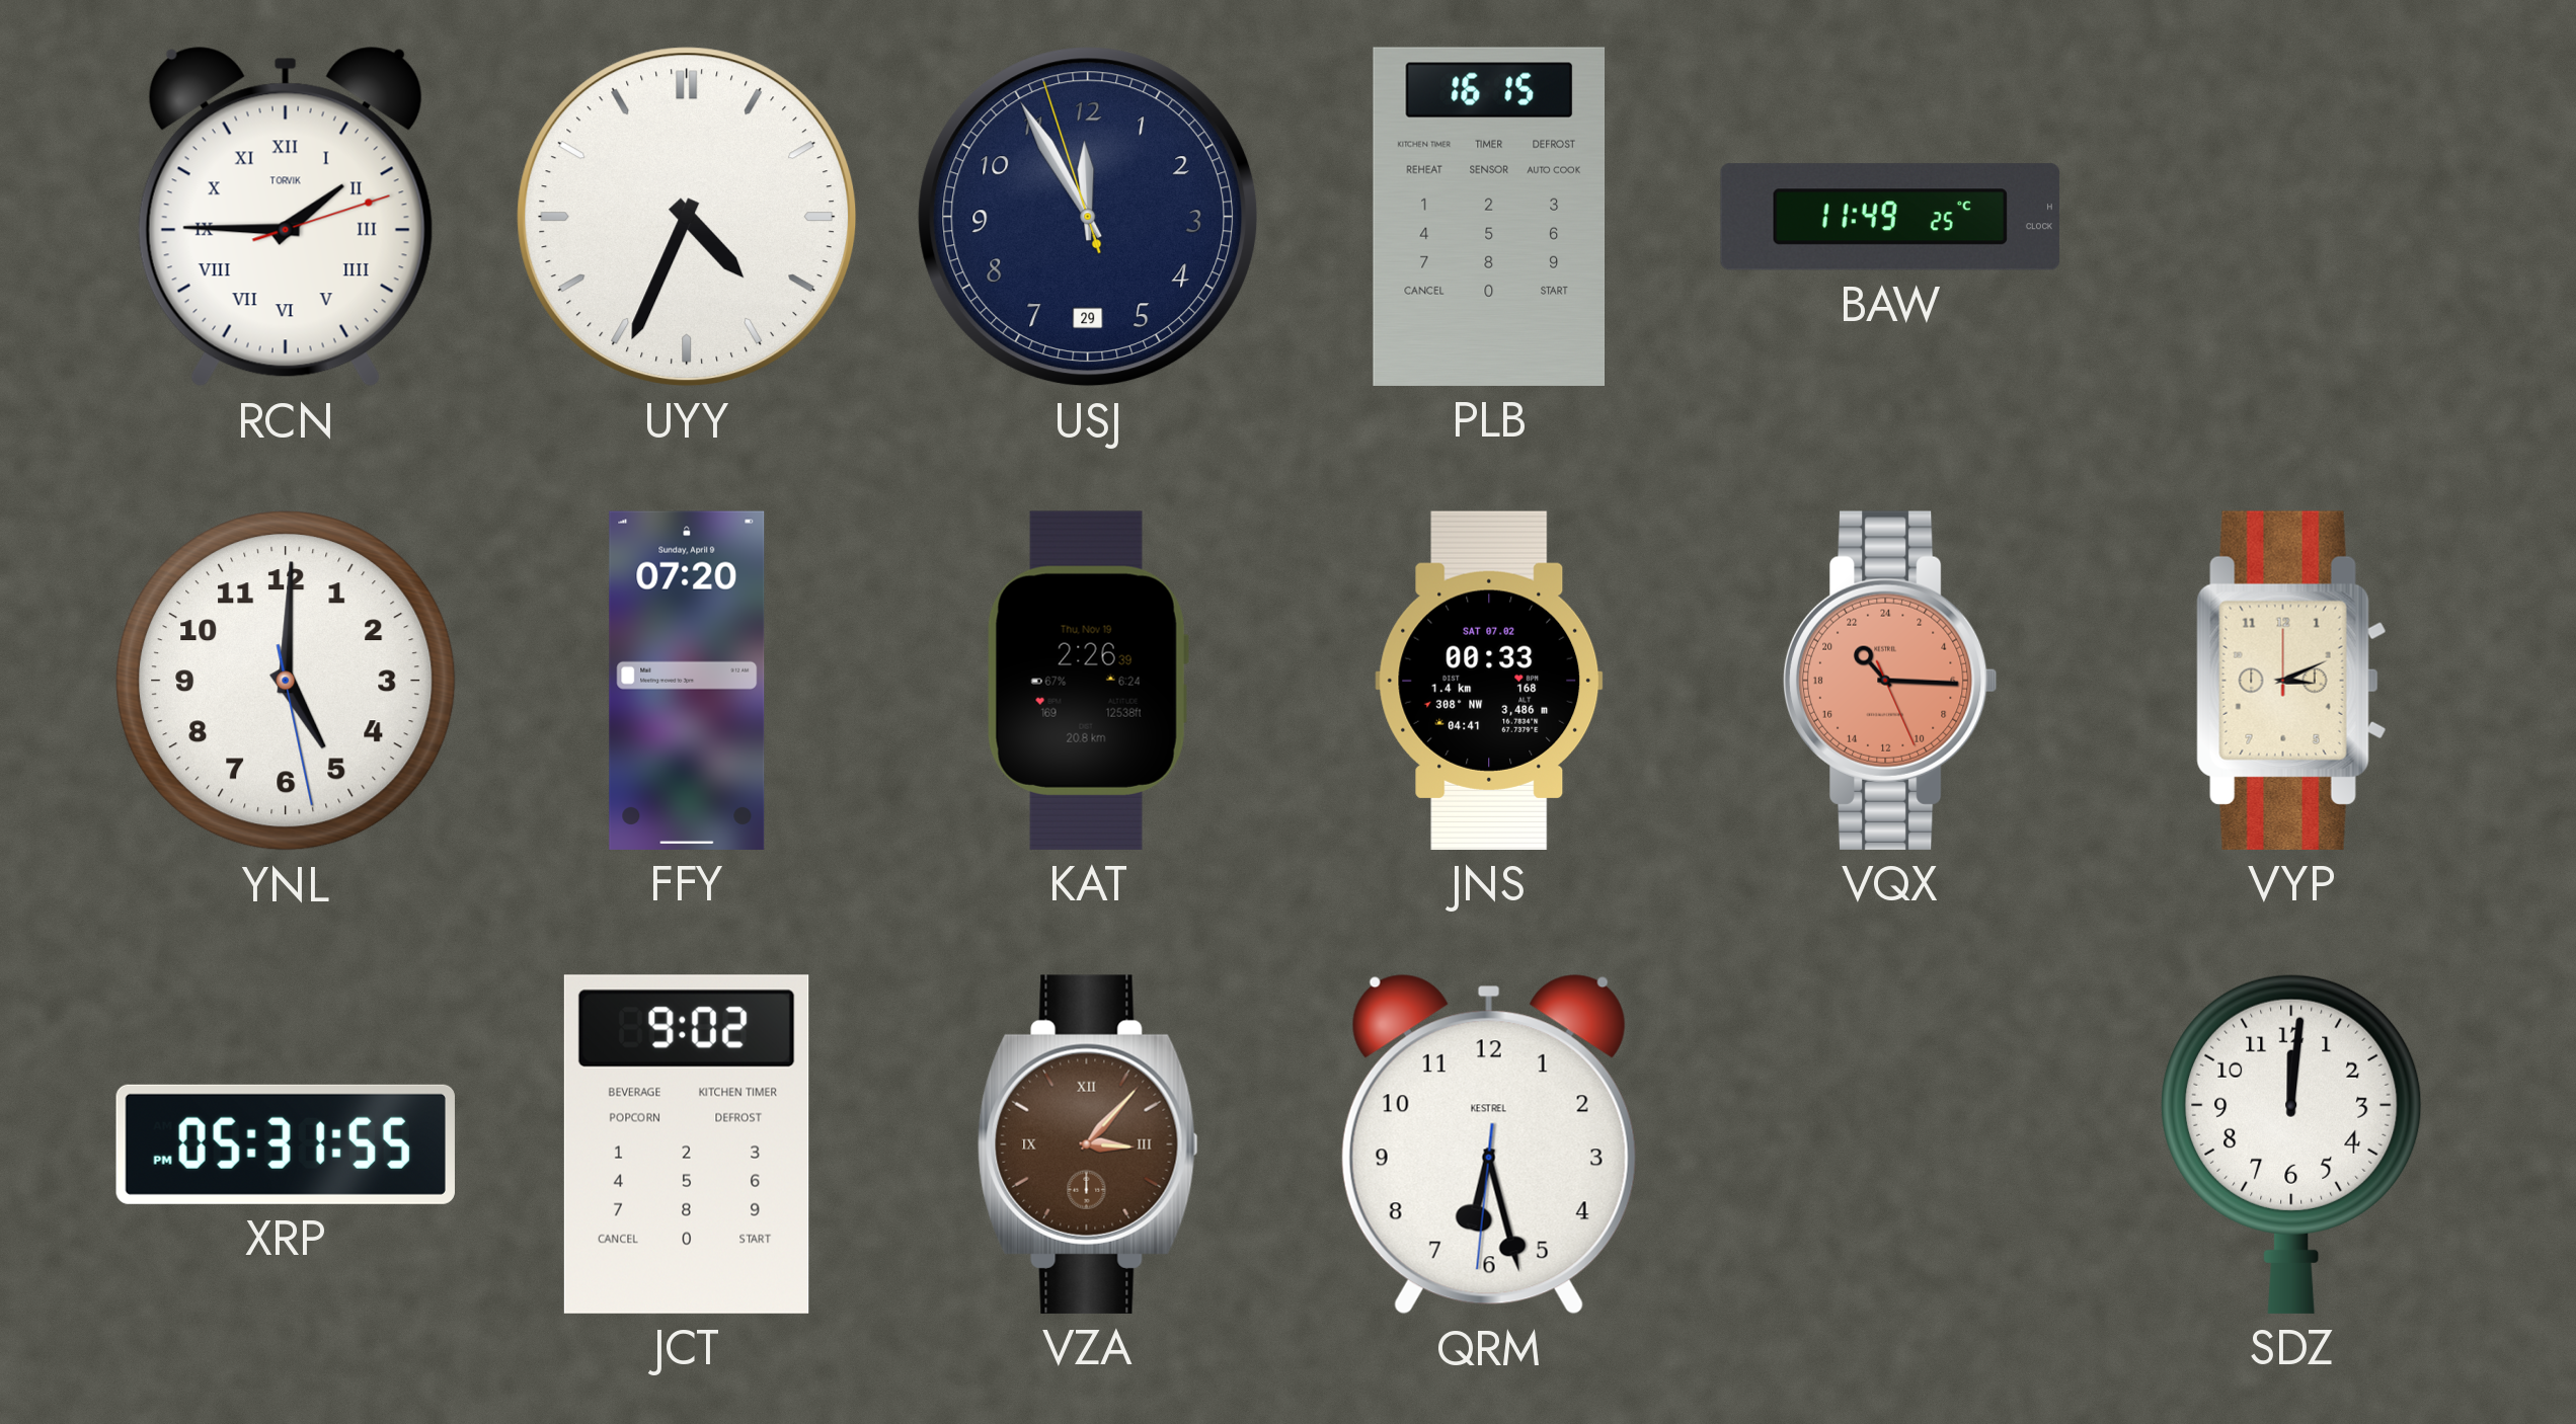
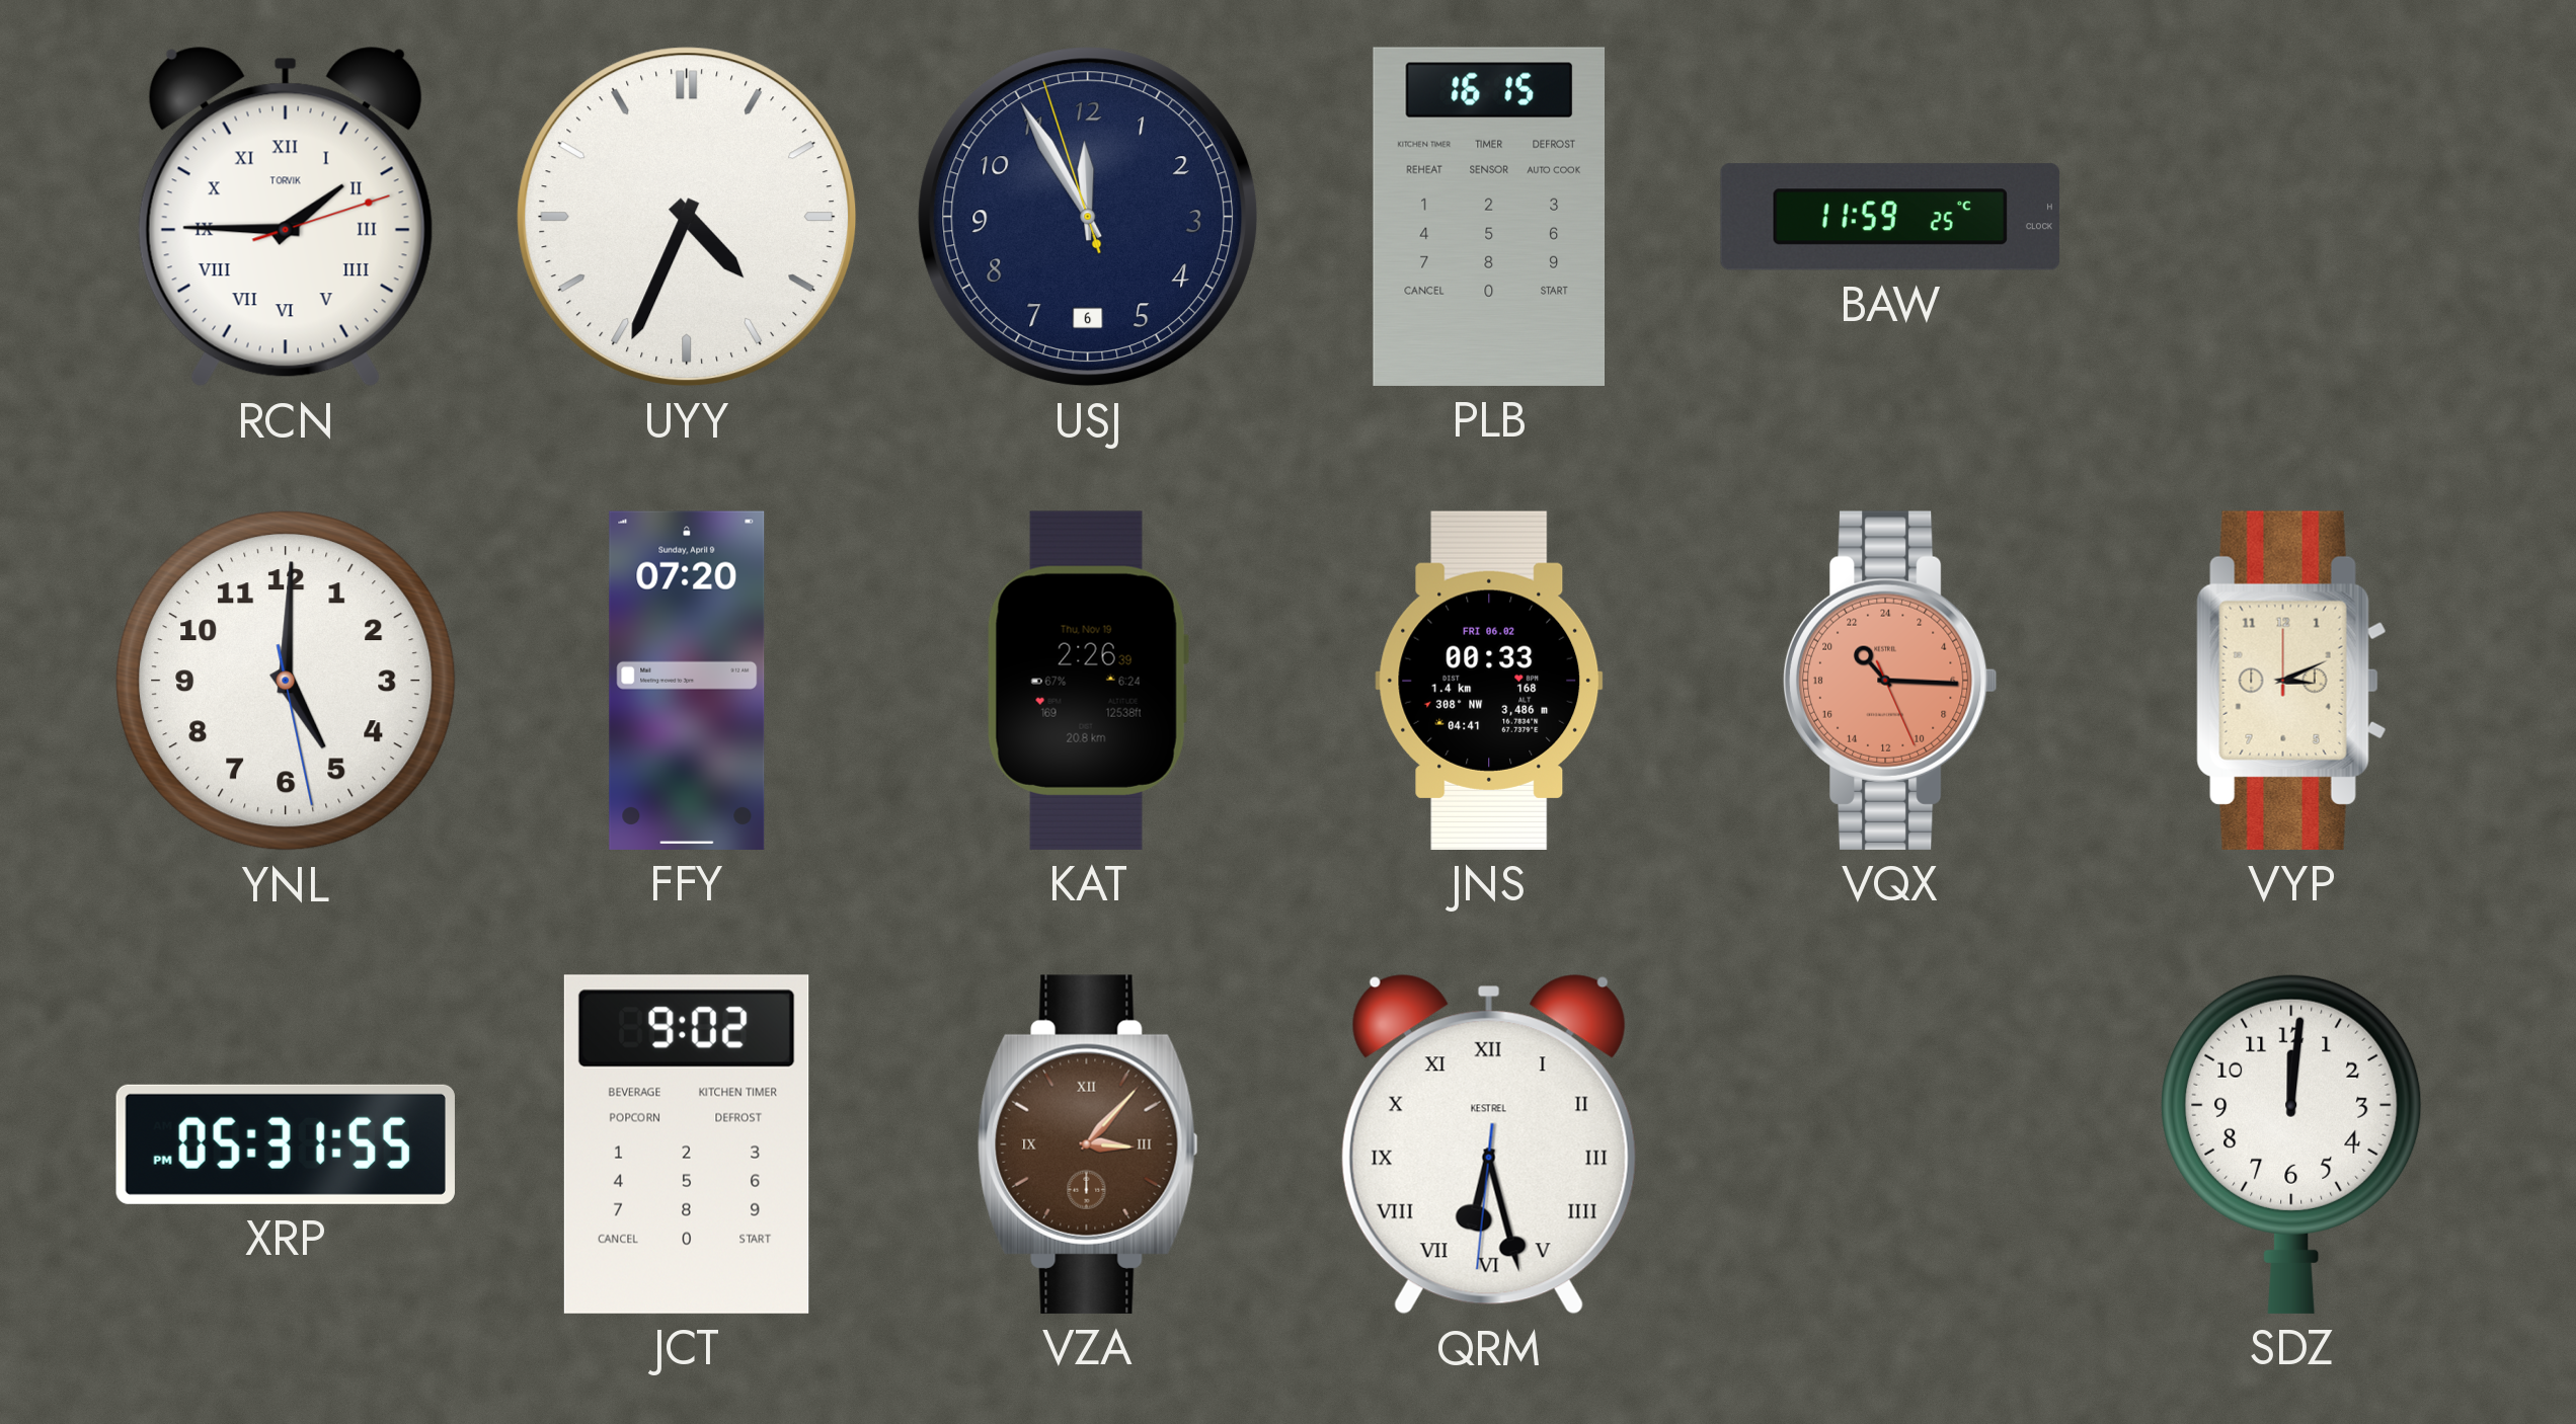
USJ date: 29 -> 6 (1088, 217)
BAW: 11:49 -> 11:59 (1890, 217)
JNS date: SAT 07.02 -> FRI 06.02 (1489, 681)
QRM numerals: Arabic -> Roman (1489, 1144)
